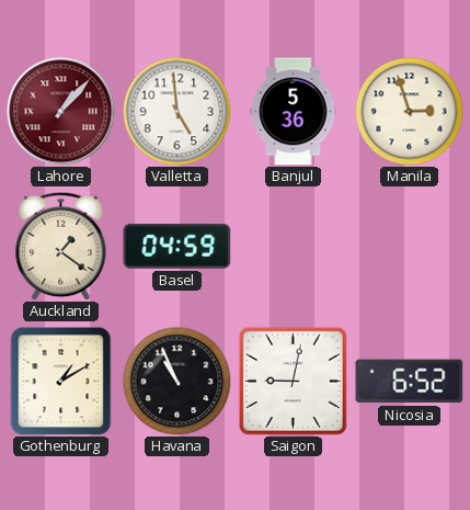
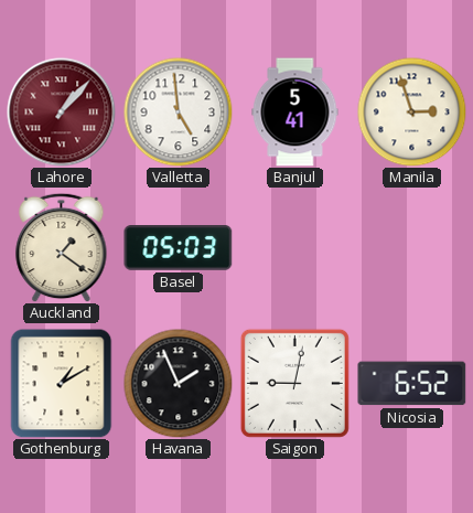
Banjul: 5:36 -> 5:41 (295, 113)
Basel: 04:59 -> 05:03 (179, 248)
Havana: 10:56 -> 1:56 (179, 384)
